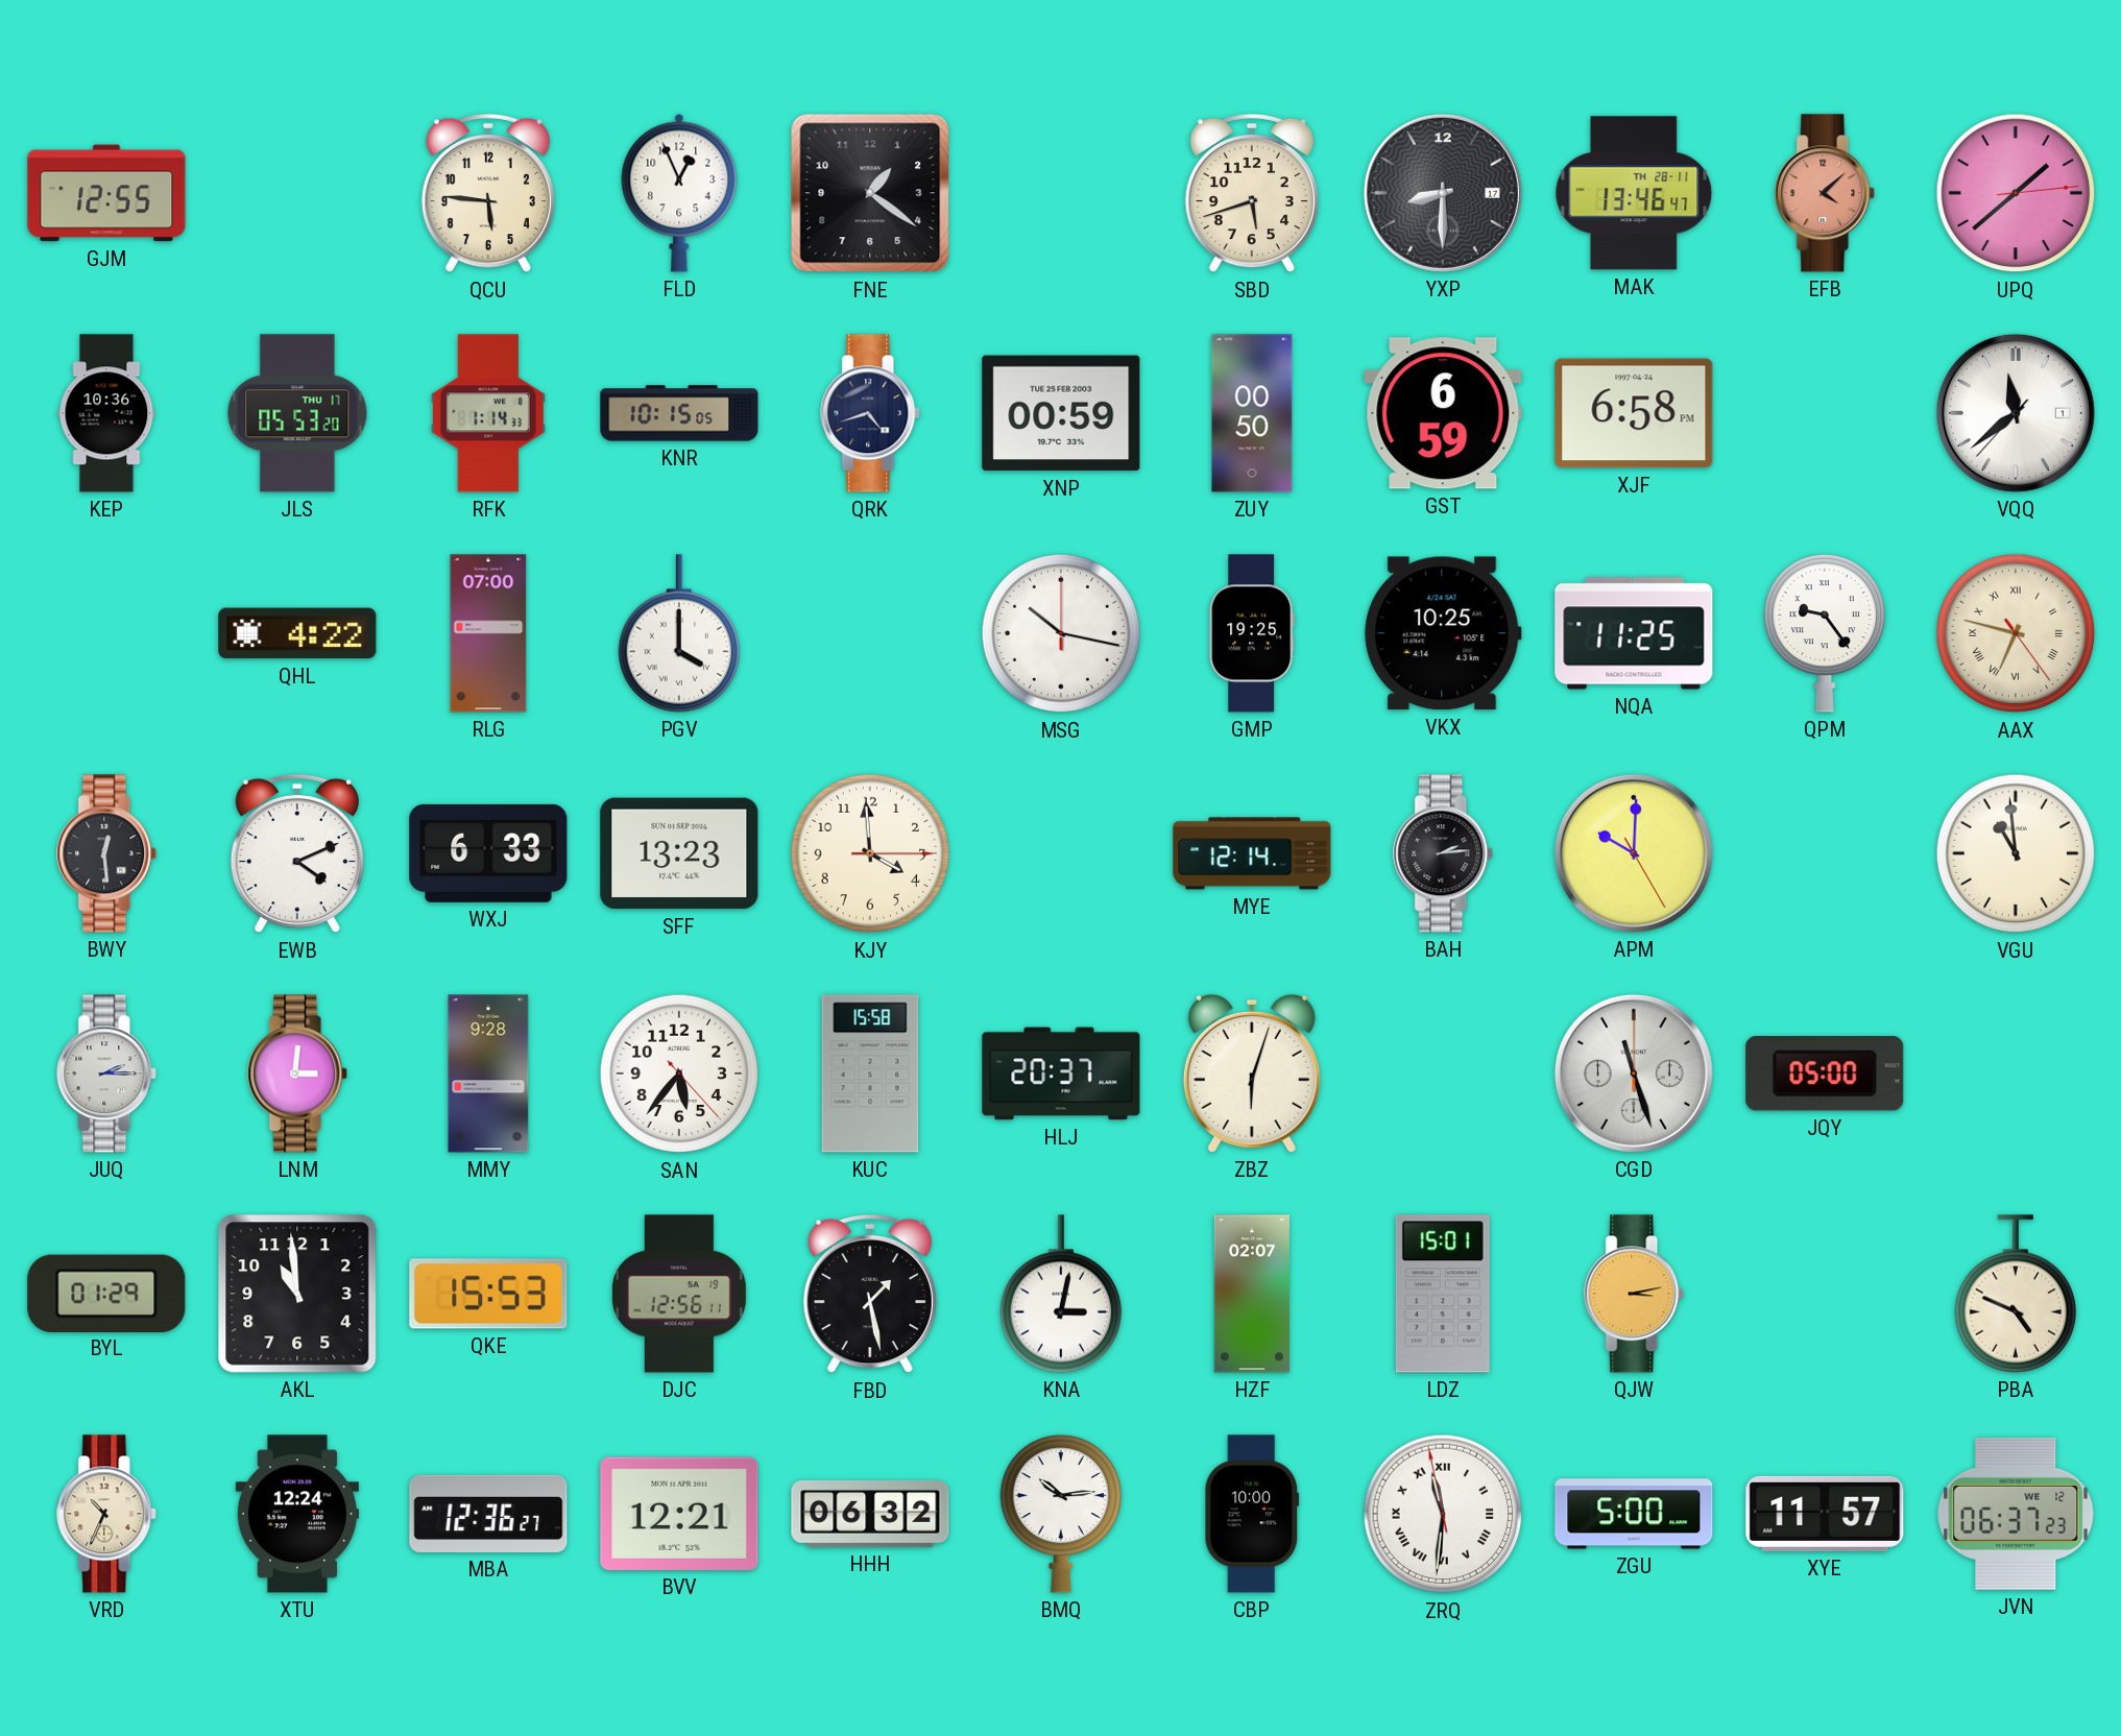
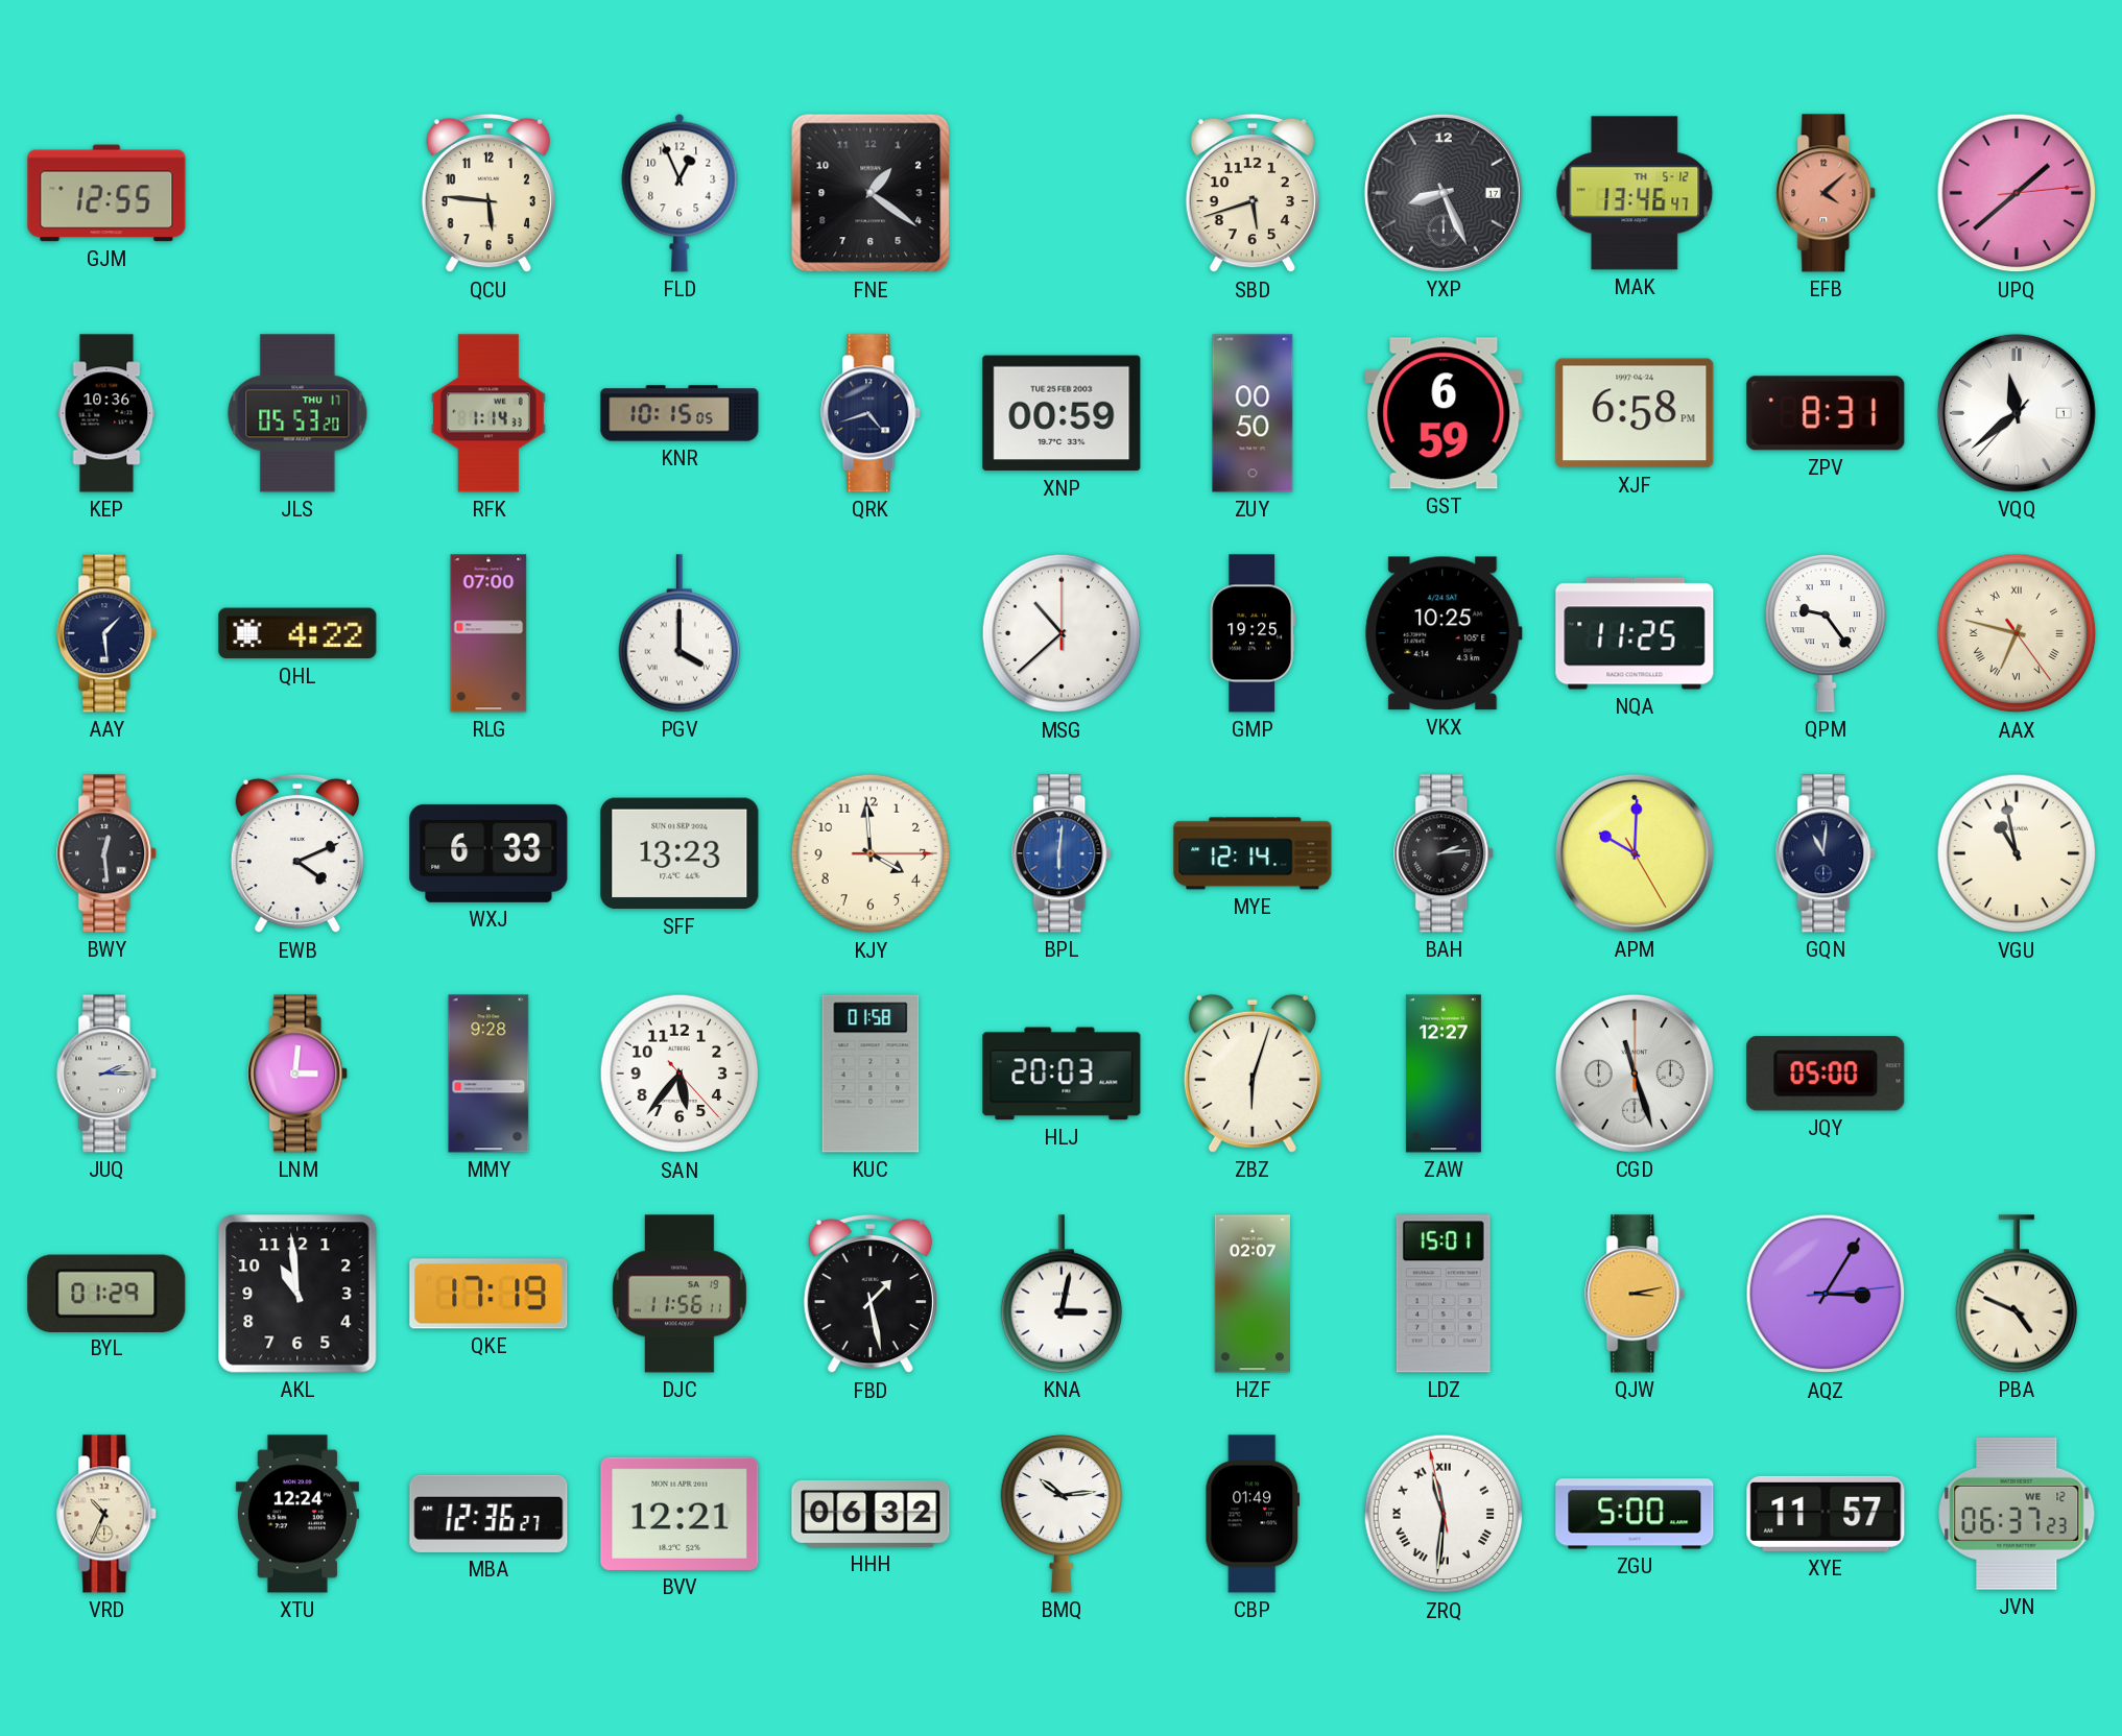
YXP: 8:30 -> 8:26 (1444, 193)
MAK date: TH 28-11 -> TH 5-12 (1635, 193)
ZPV: none -> 8:31 (1826, 413)
AAY: none -> 1:29 (108, 633)
MSG: 10:17 -> 10:38 (1062, 633)
BPL: none -> 6:01 (1063, 853)
GQN: none -> 11:01 (1827, 853)
VGU: 10:59 -> 10:58 (2017, 853)
KUC: 15:58 -> 01:58 (871, 1074)
HLJ: 20:37 -> 20:03 (1062, 1074)
ZAW: none -> 12:27 (1444, 1074)
QKE: 15:53 -> 17:19 (488, 1294)
DJC: 12:56 -> 11:56 (681, 1294)
AQZ: none -> 3:05 (1826, 1294)
CBP: 10:00 -> 01:49 (1253, 1514)
